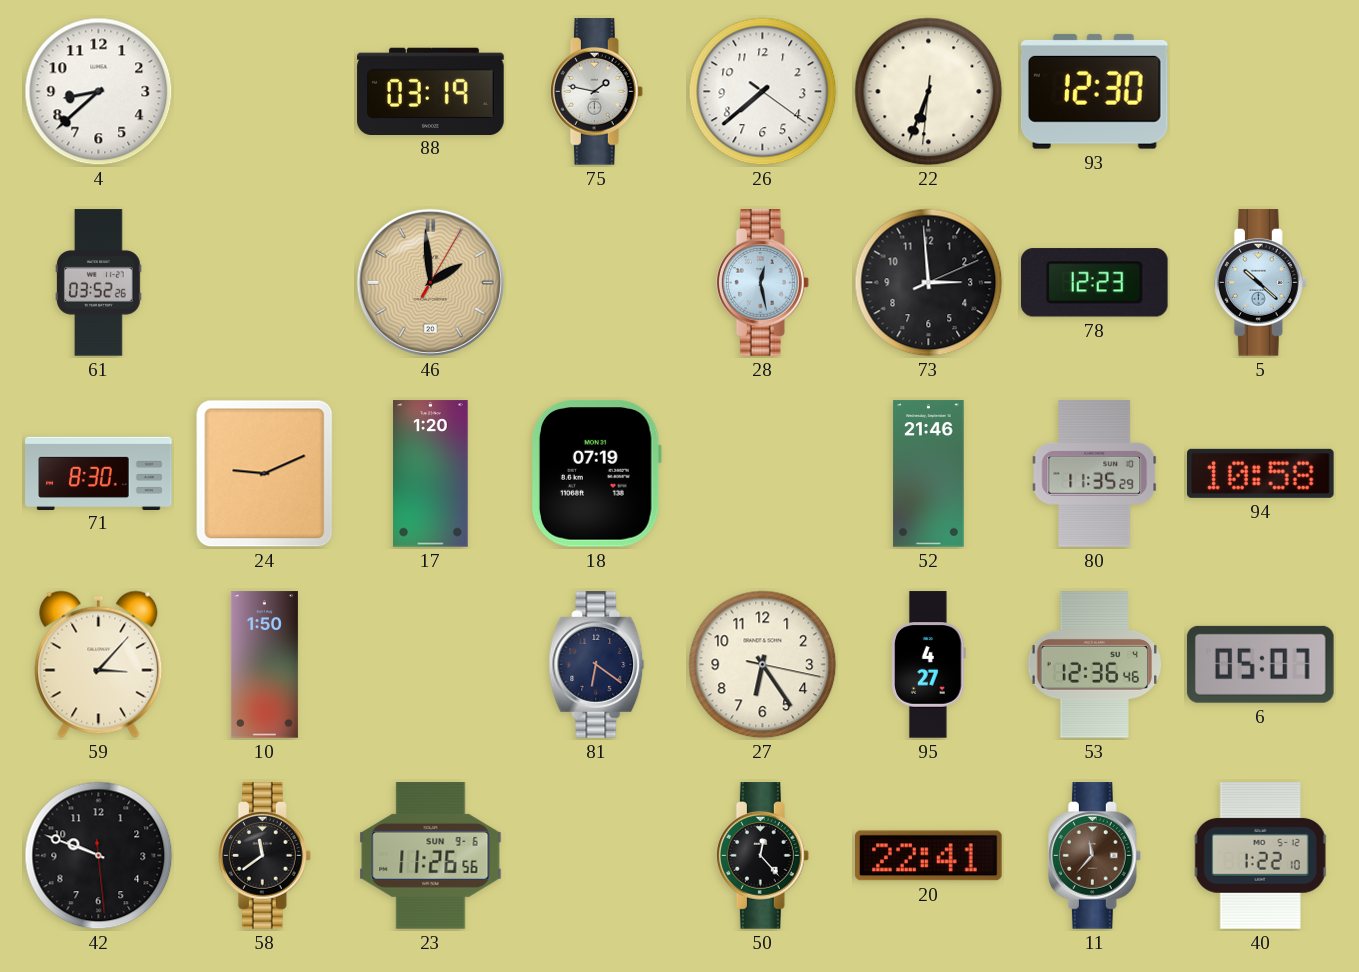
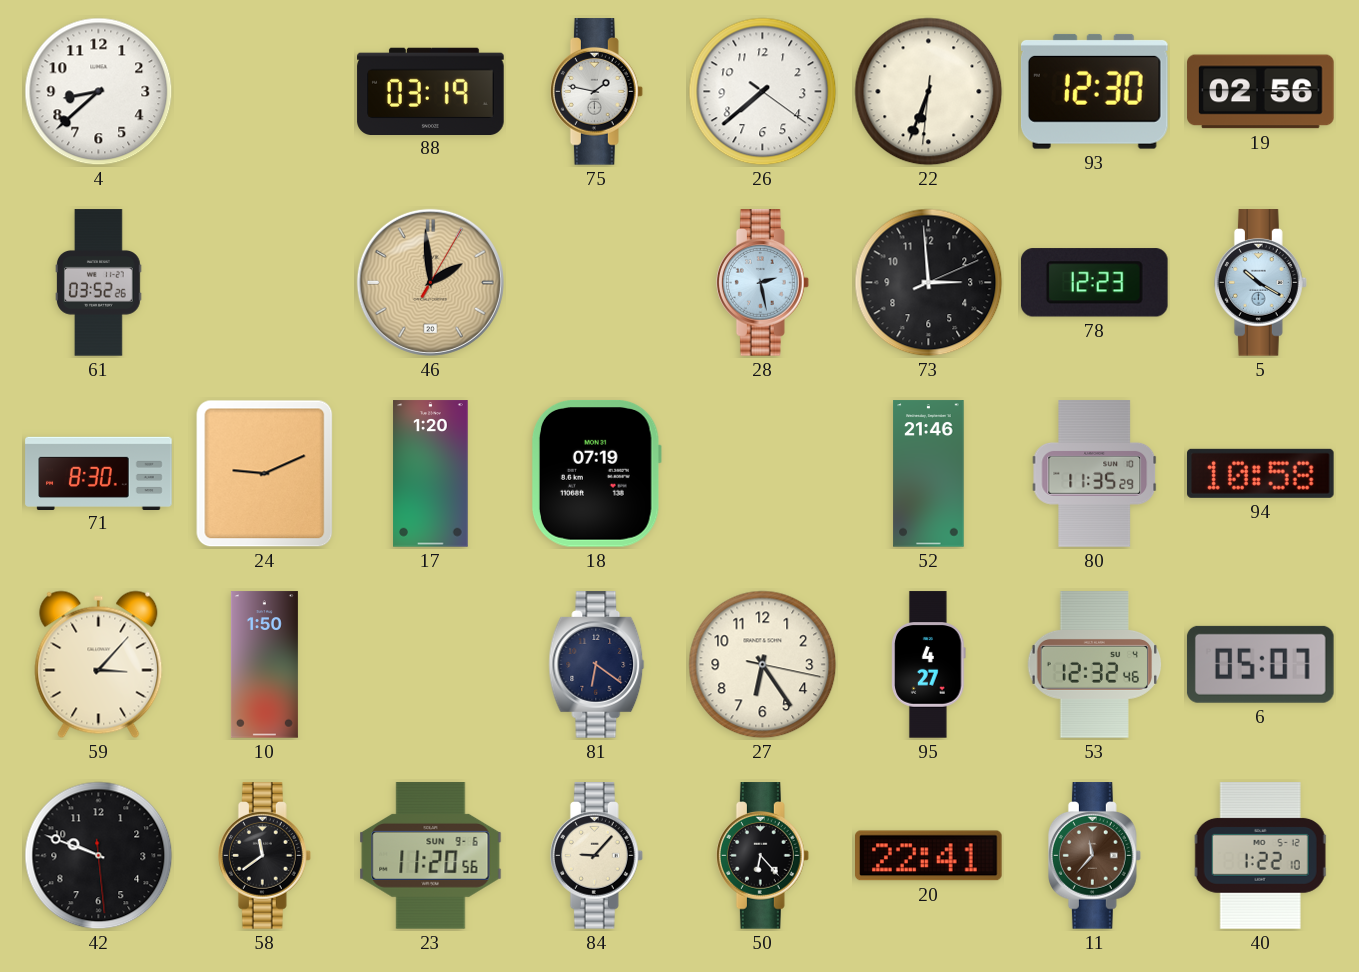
19: none -> 02:56 (1261, 92)
28: 12:28 -> 2:28 (762, 283)
5: 10:22 -> 10:20 (1260, 283)
53: 12:36 -> 12:32 (1095, 665)
23: 11:26 -> 11:20 (431, 856)
84: none -> 9:07 (596, 856)
50: 12:23 -> 6:23 (762, 856)
